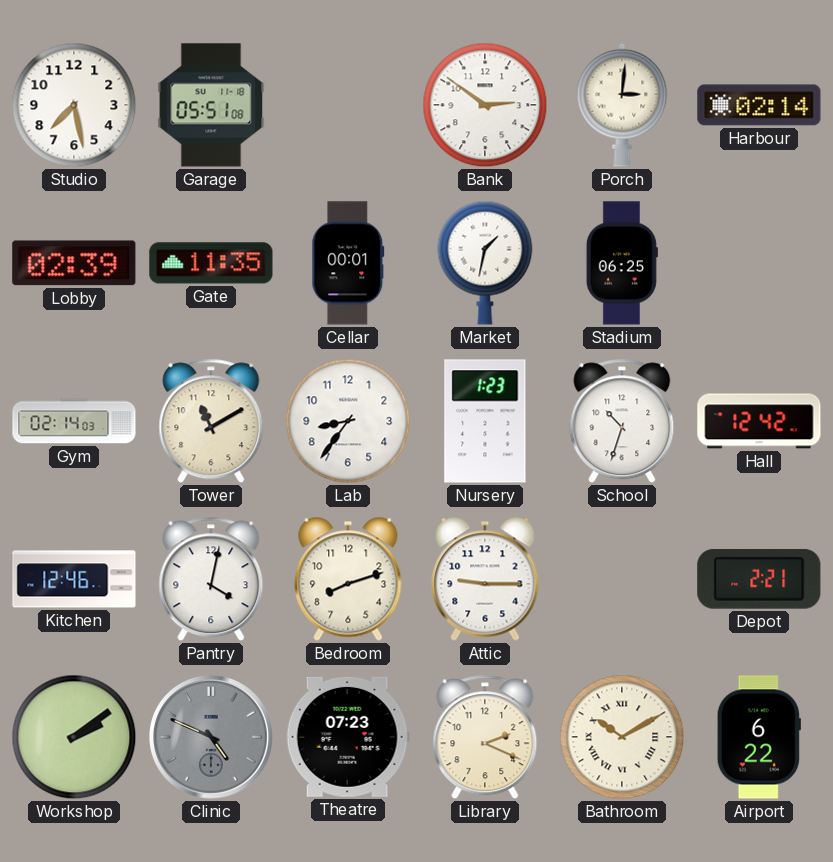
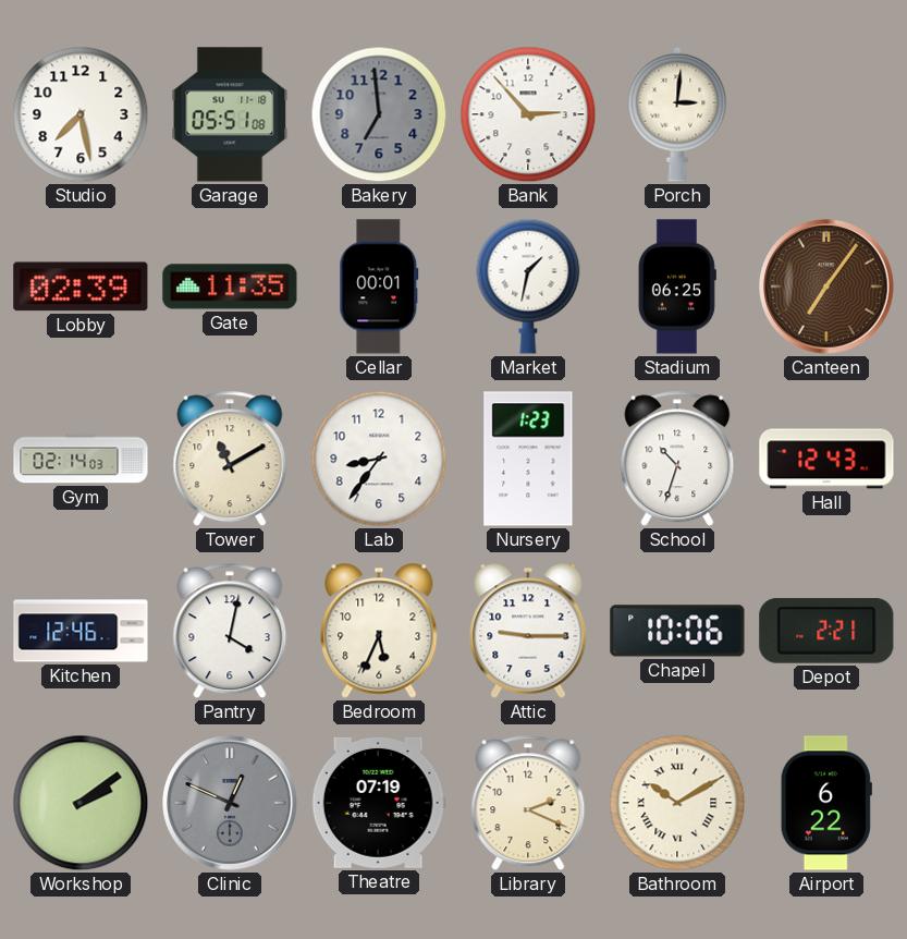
Bakery: none -> 6:59 (379, 114)
Bank: 2:51 -> 2:53 (528, 114)
Harbour: 02:14 -> none (759, 105)
Canteen: none -> 7:06 (826, 286)
Hall: 12:42 -> 12:43 (826, 459)
Bedroom: 8:12 -> 5:34 (379, 631)
Chapel: none -> 10:06 (677, 631)
Clinic: 4:49 -> 12:49 (230, 803)
Theatre: 07:23 -> 07:19 (379, 803)
